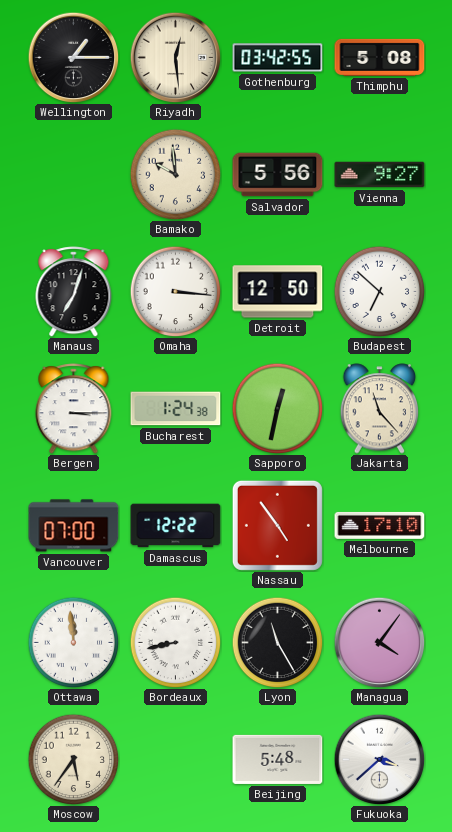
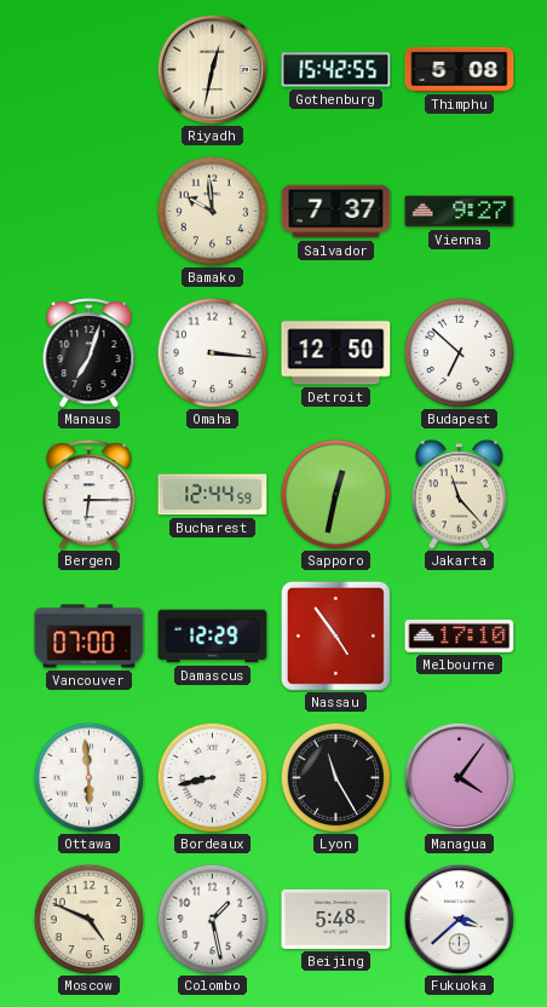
Wellington: 1:15 -> none (73, 57)
Riyadh: 12:29 -> 12:32 (212, 69)
Gothenburg: 03:42 -> 15:42 (336, 70)
Salvador: 5:56 -> 7:37 (336, 212)
Bergen: 3:15 -> 6:15 (90, 495)
Bucharest: 1:24 -> 12:44 (213, 495)
Damascus: 12:22 -> 12:29 (213, 637)
Ottawa: 11:59 -> 5:59 (88, 777)
Moscow: 5:36 -> 4:49 (88, 919)
Colombo: none -> 1:28 (212, 919)
